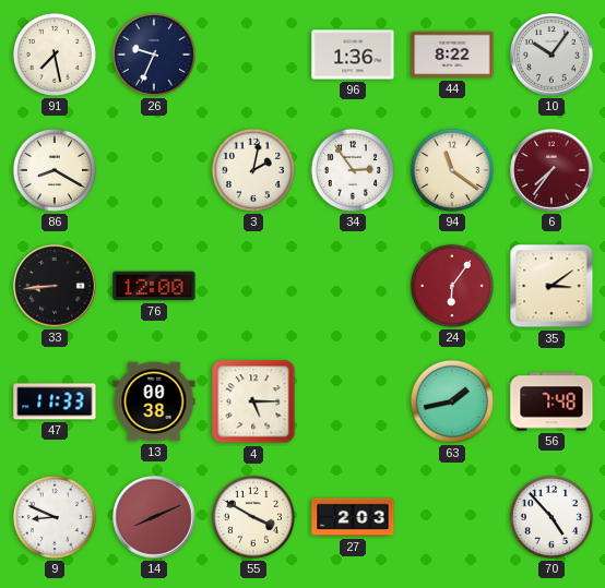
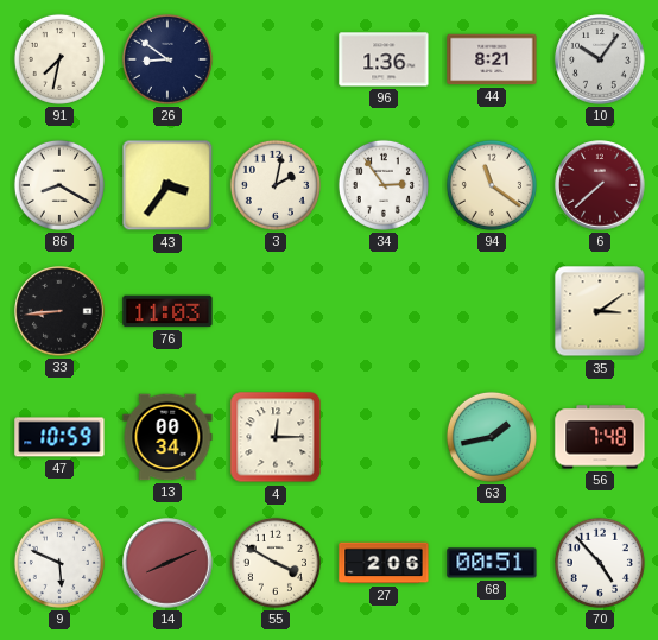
91: 7:28 -> 7:32 (59, 59)
26: 9:34 -> 8:51 (167, 59)
44: 8:22 -> 8:21 (492, 59)
43: none -> 3:36 (167, 185)
6: 7:36 -> 7:38 (600, 185)
76: 12:00 -> 11:03 (167, 311)
24: 6:06 -> none (452, 286)
47: 11:33 -> 10:59 (59, 437)
13: 00:38 -> 00:34 (167, 437)
4: 5:15 -> 12:15 (276, 437)
9: 8:49 -> 5:49 (59, 563)
27: 2:03 -> 2:06 (384, 563)
68: none -> 00:51 (492, 563)
